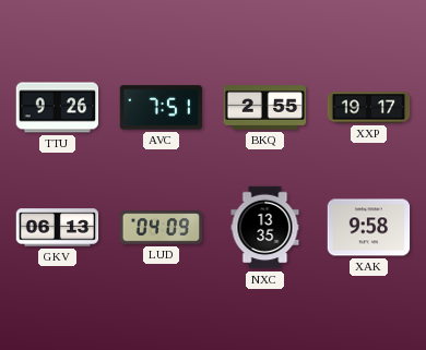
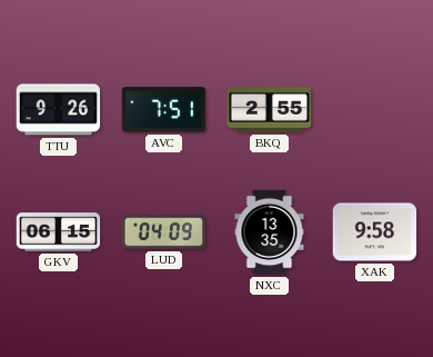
XXP: 19:17 -> none (369, 108)
GKV: 06:13 -> 06:15 (59, 232)
